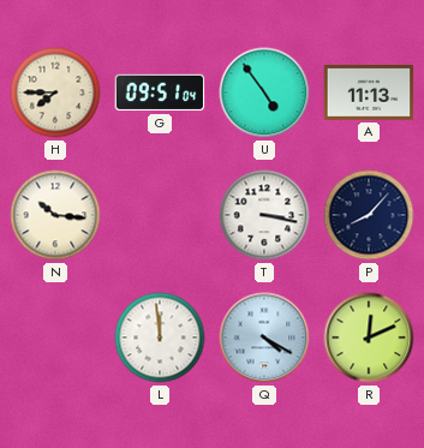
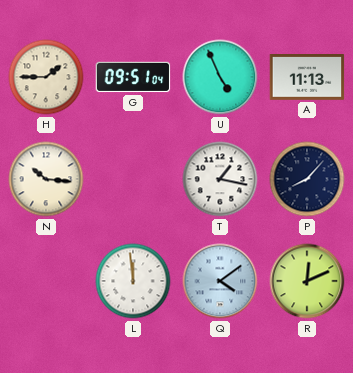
H: 7:45 -> 1:45 (46, 77)
U: 4:54 -> 4:56 (220, 77)
T: 3:17 -> 1:17 (220, 179)
Q: 4:20 -> 4:09 (220, 281)
